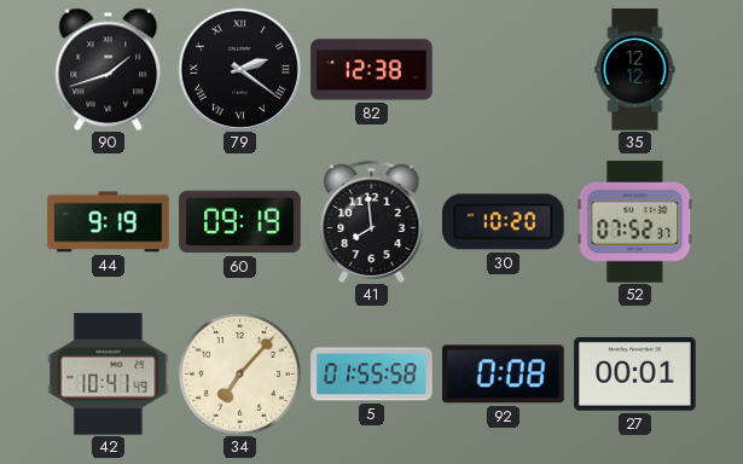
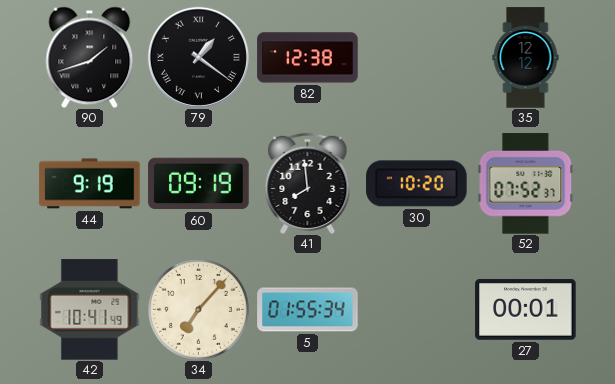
79: 2:21 -> 1:21 (198, 57)
5: 01:55:58 -> 01:55:34 (308, 310)
92: 0:08 -> none (504, 375)
